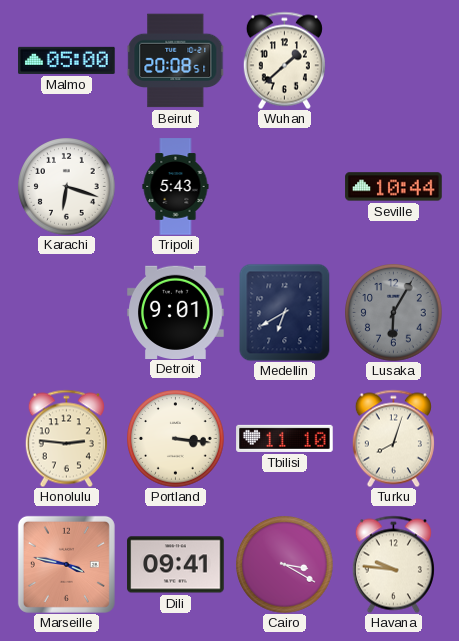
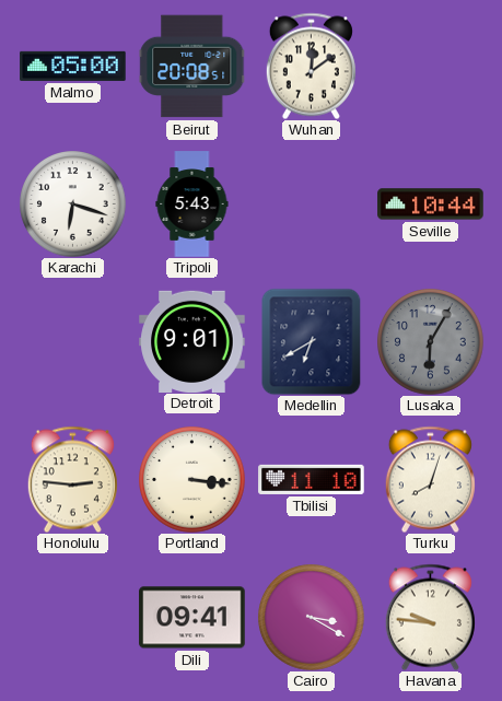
Wuhan: 1:38 -> 12:09 (311, 66)
Marseille: 3:47 -> none (66, 564)
